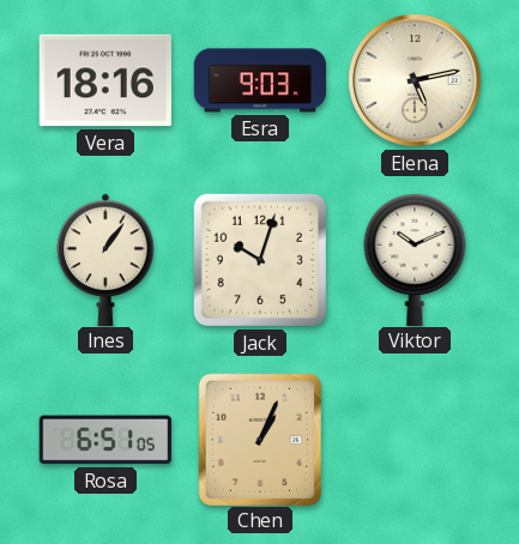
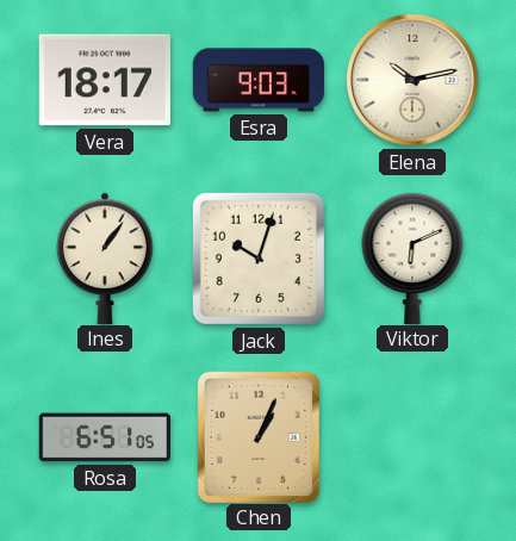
Vera: 18:16 -> 18:17 (105, 80)
Elena: 5:13 -> 10:13 (412, 80)
Viktor: 10:11 -> 6:11 (412, 257)
